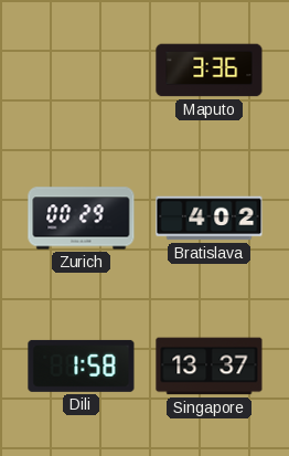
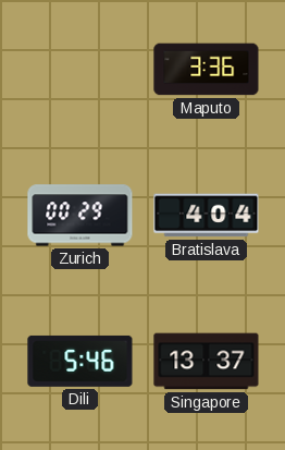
Bratislava: 4:02 -> 4:04 (207, 216)
Dili: 1:58 -> 5:46 (80, 361)
